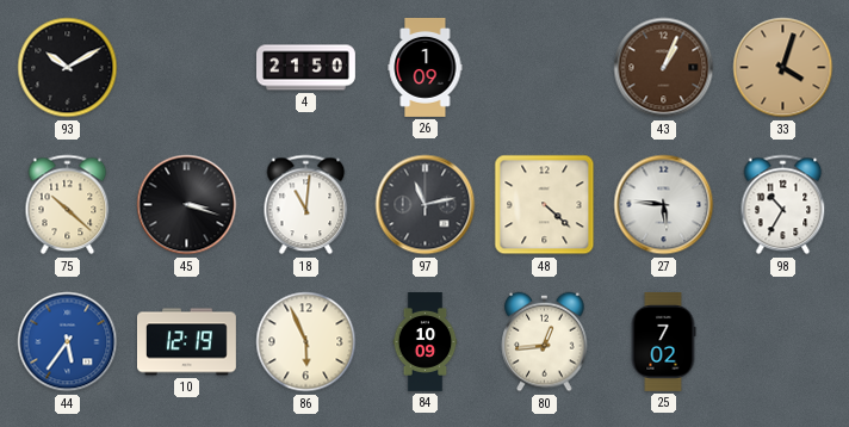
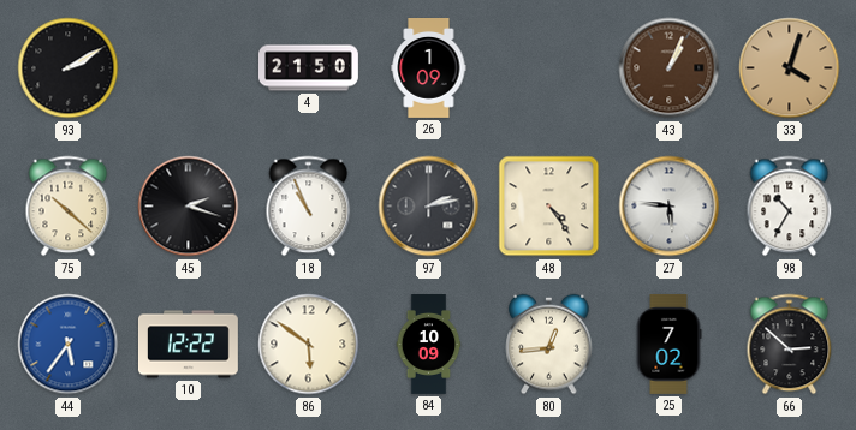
93: 10:10 -> 2:10 (69, 68)
45: 3:18 -> 2:18 (189, 207)
18: 11:01 -> 10:56 (309, 207)
97: 11:13 -> 2:13 (429, 207)
48: 4:22 -> 4:24 (549, 207)
10: 12:19 -> 12:22 (189, 345)
86: 5:56 -> 5:51 (309, 345)
66: none -> 2:52 (790, 345)
